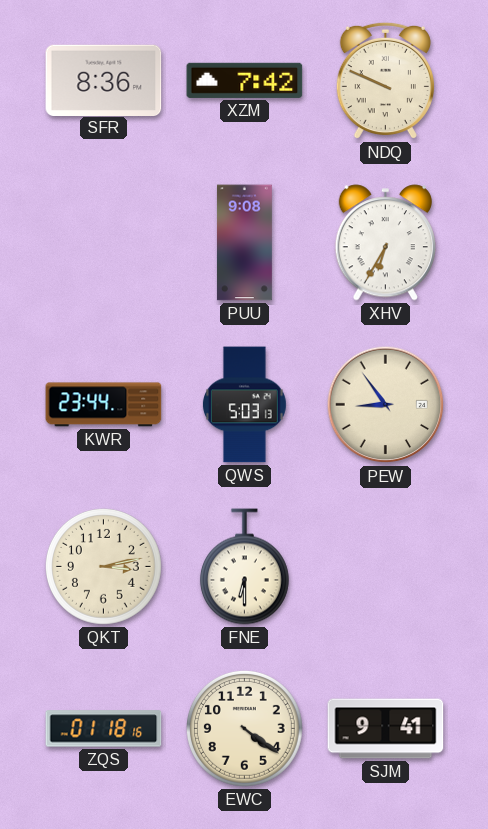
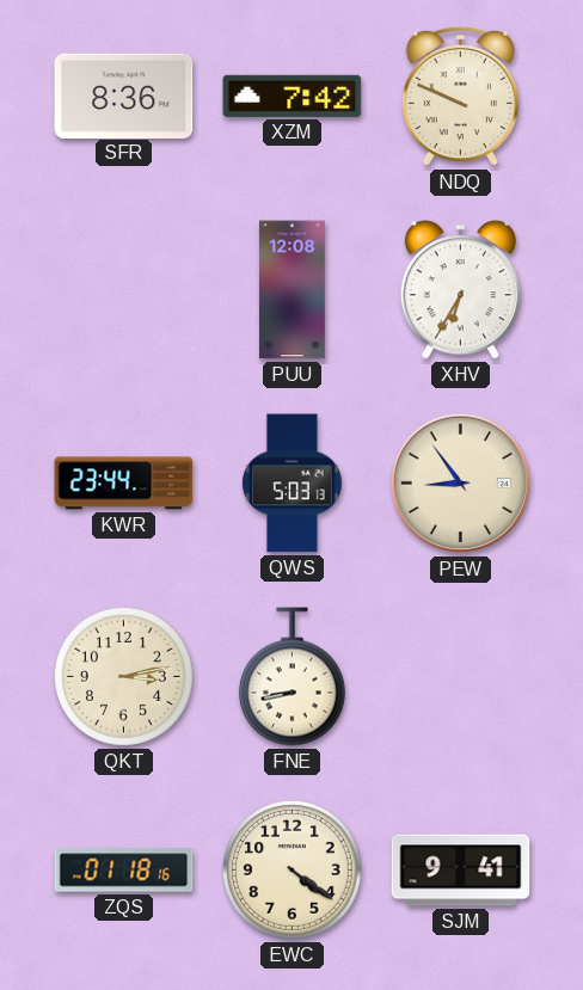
PUU: 9:08 -> 12:08 (291, 290)
FNE: 6:30 -> 8:43 (291, 677)
